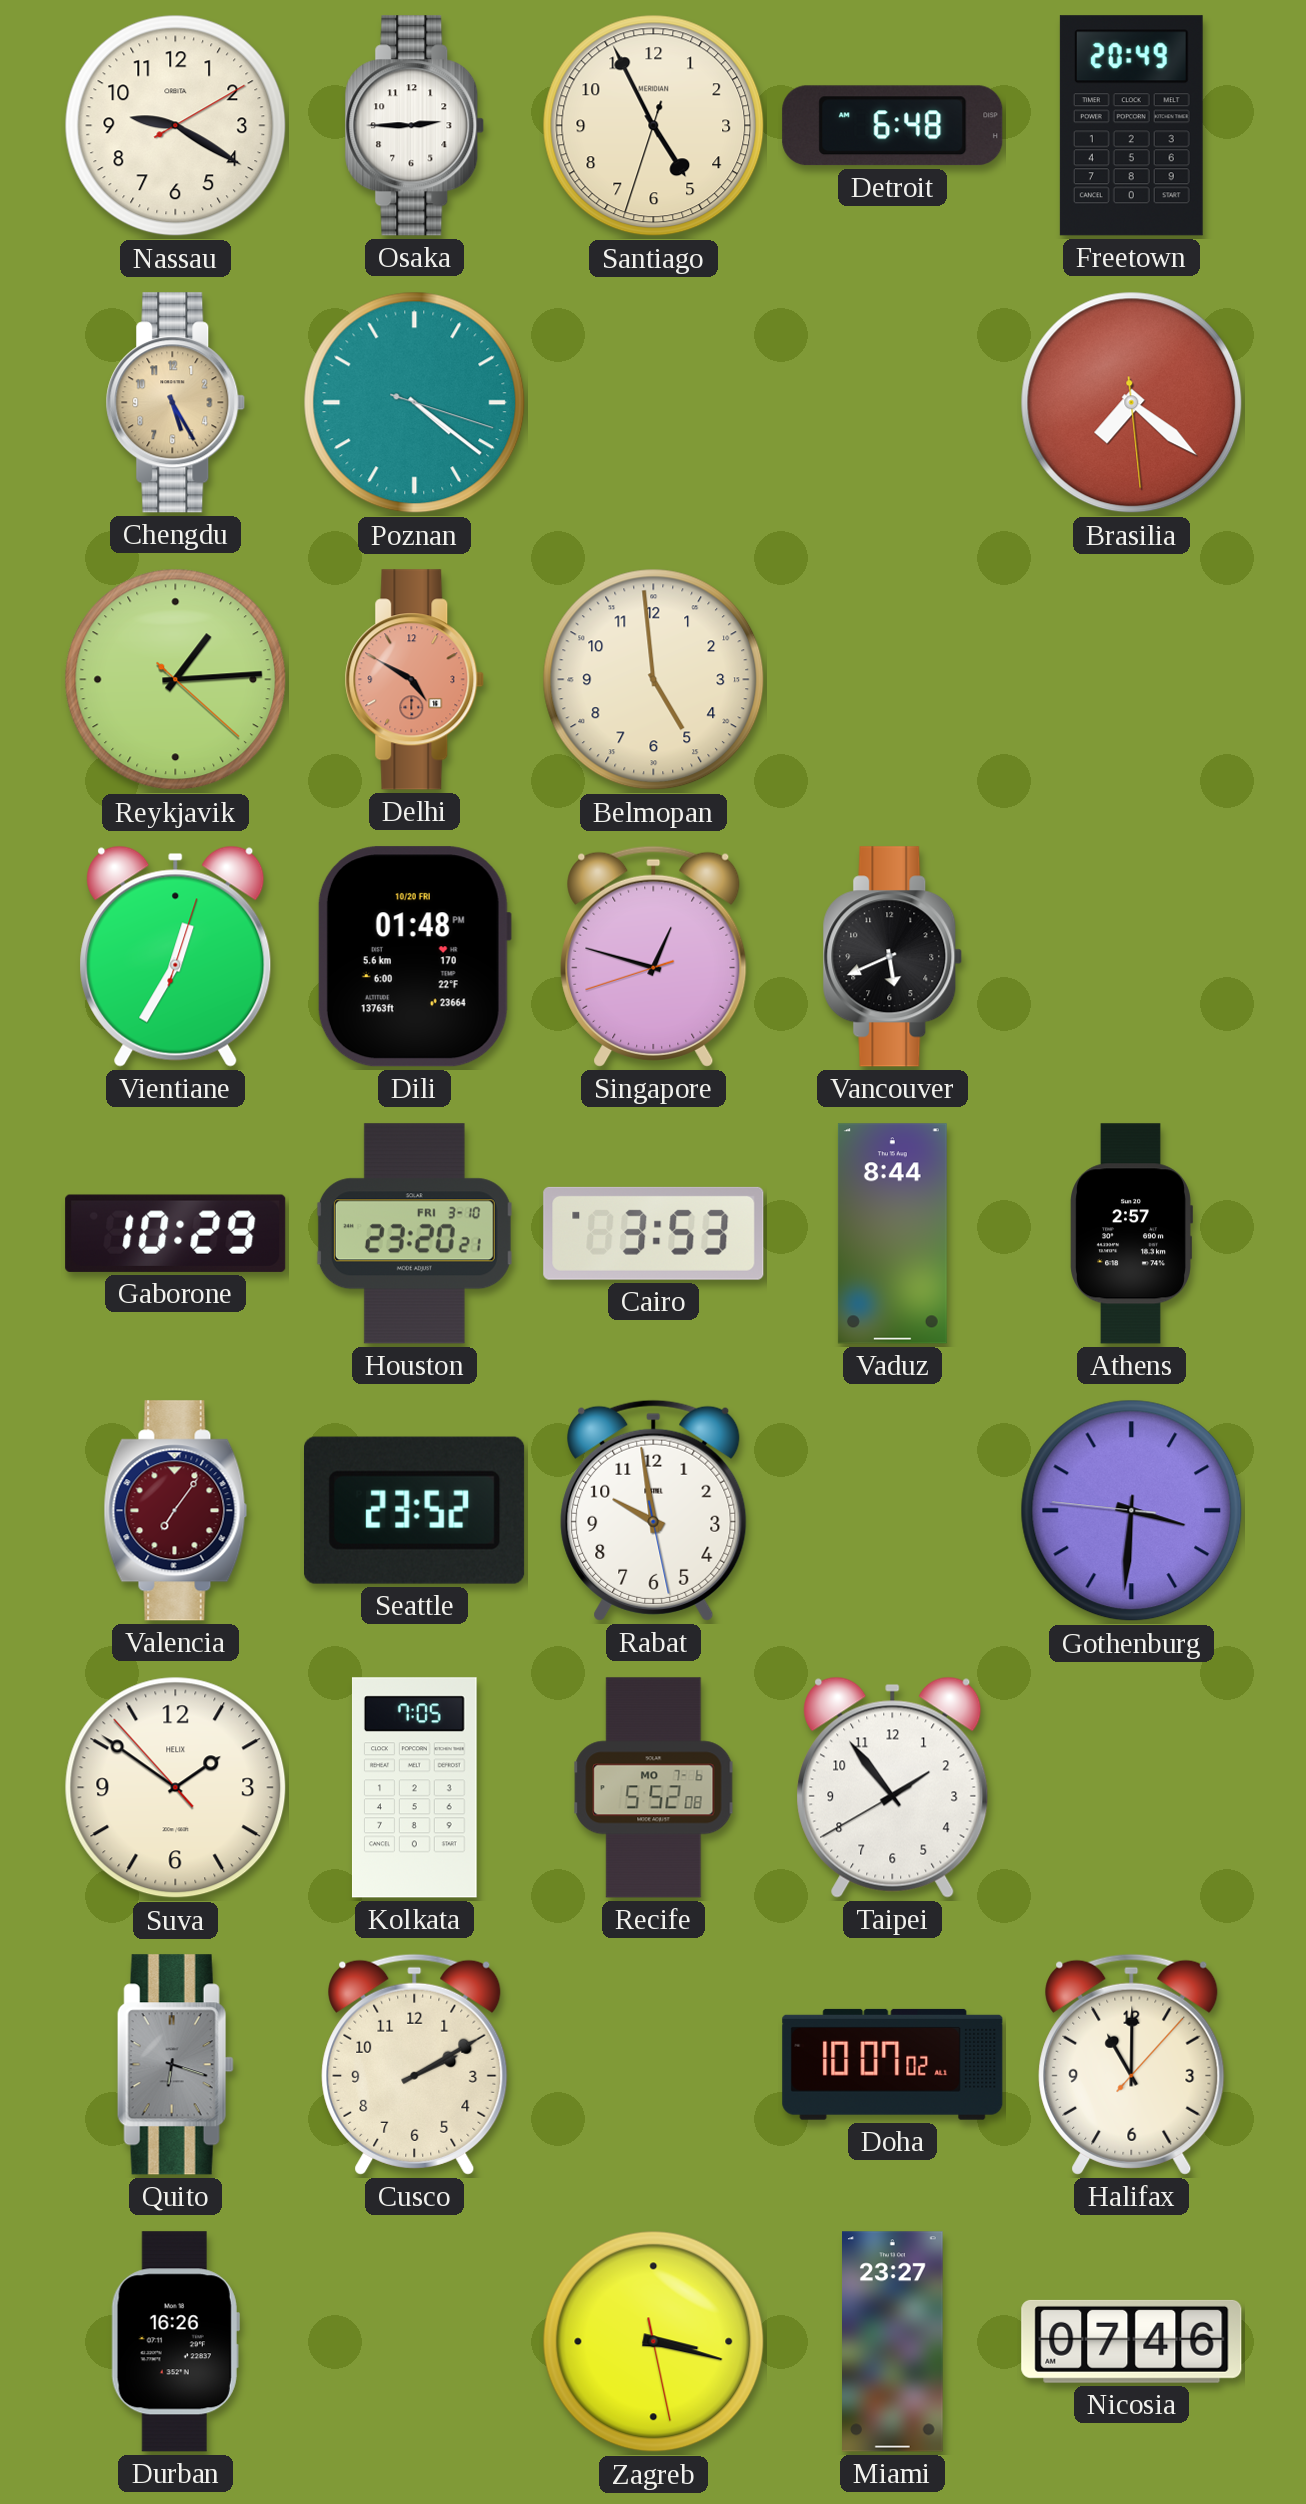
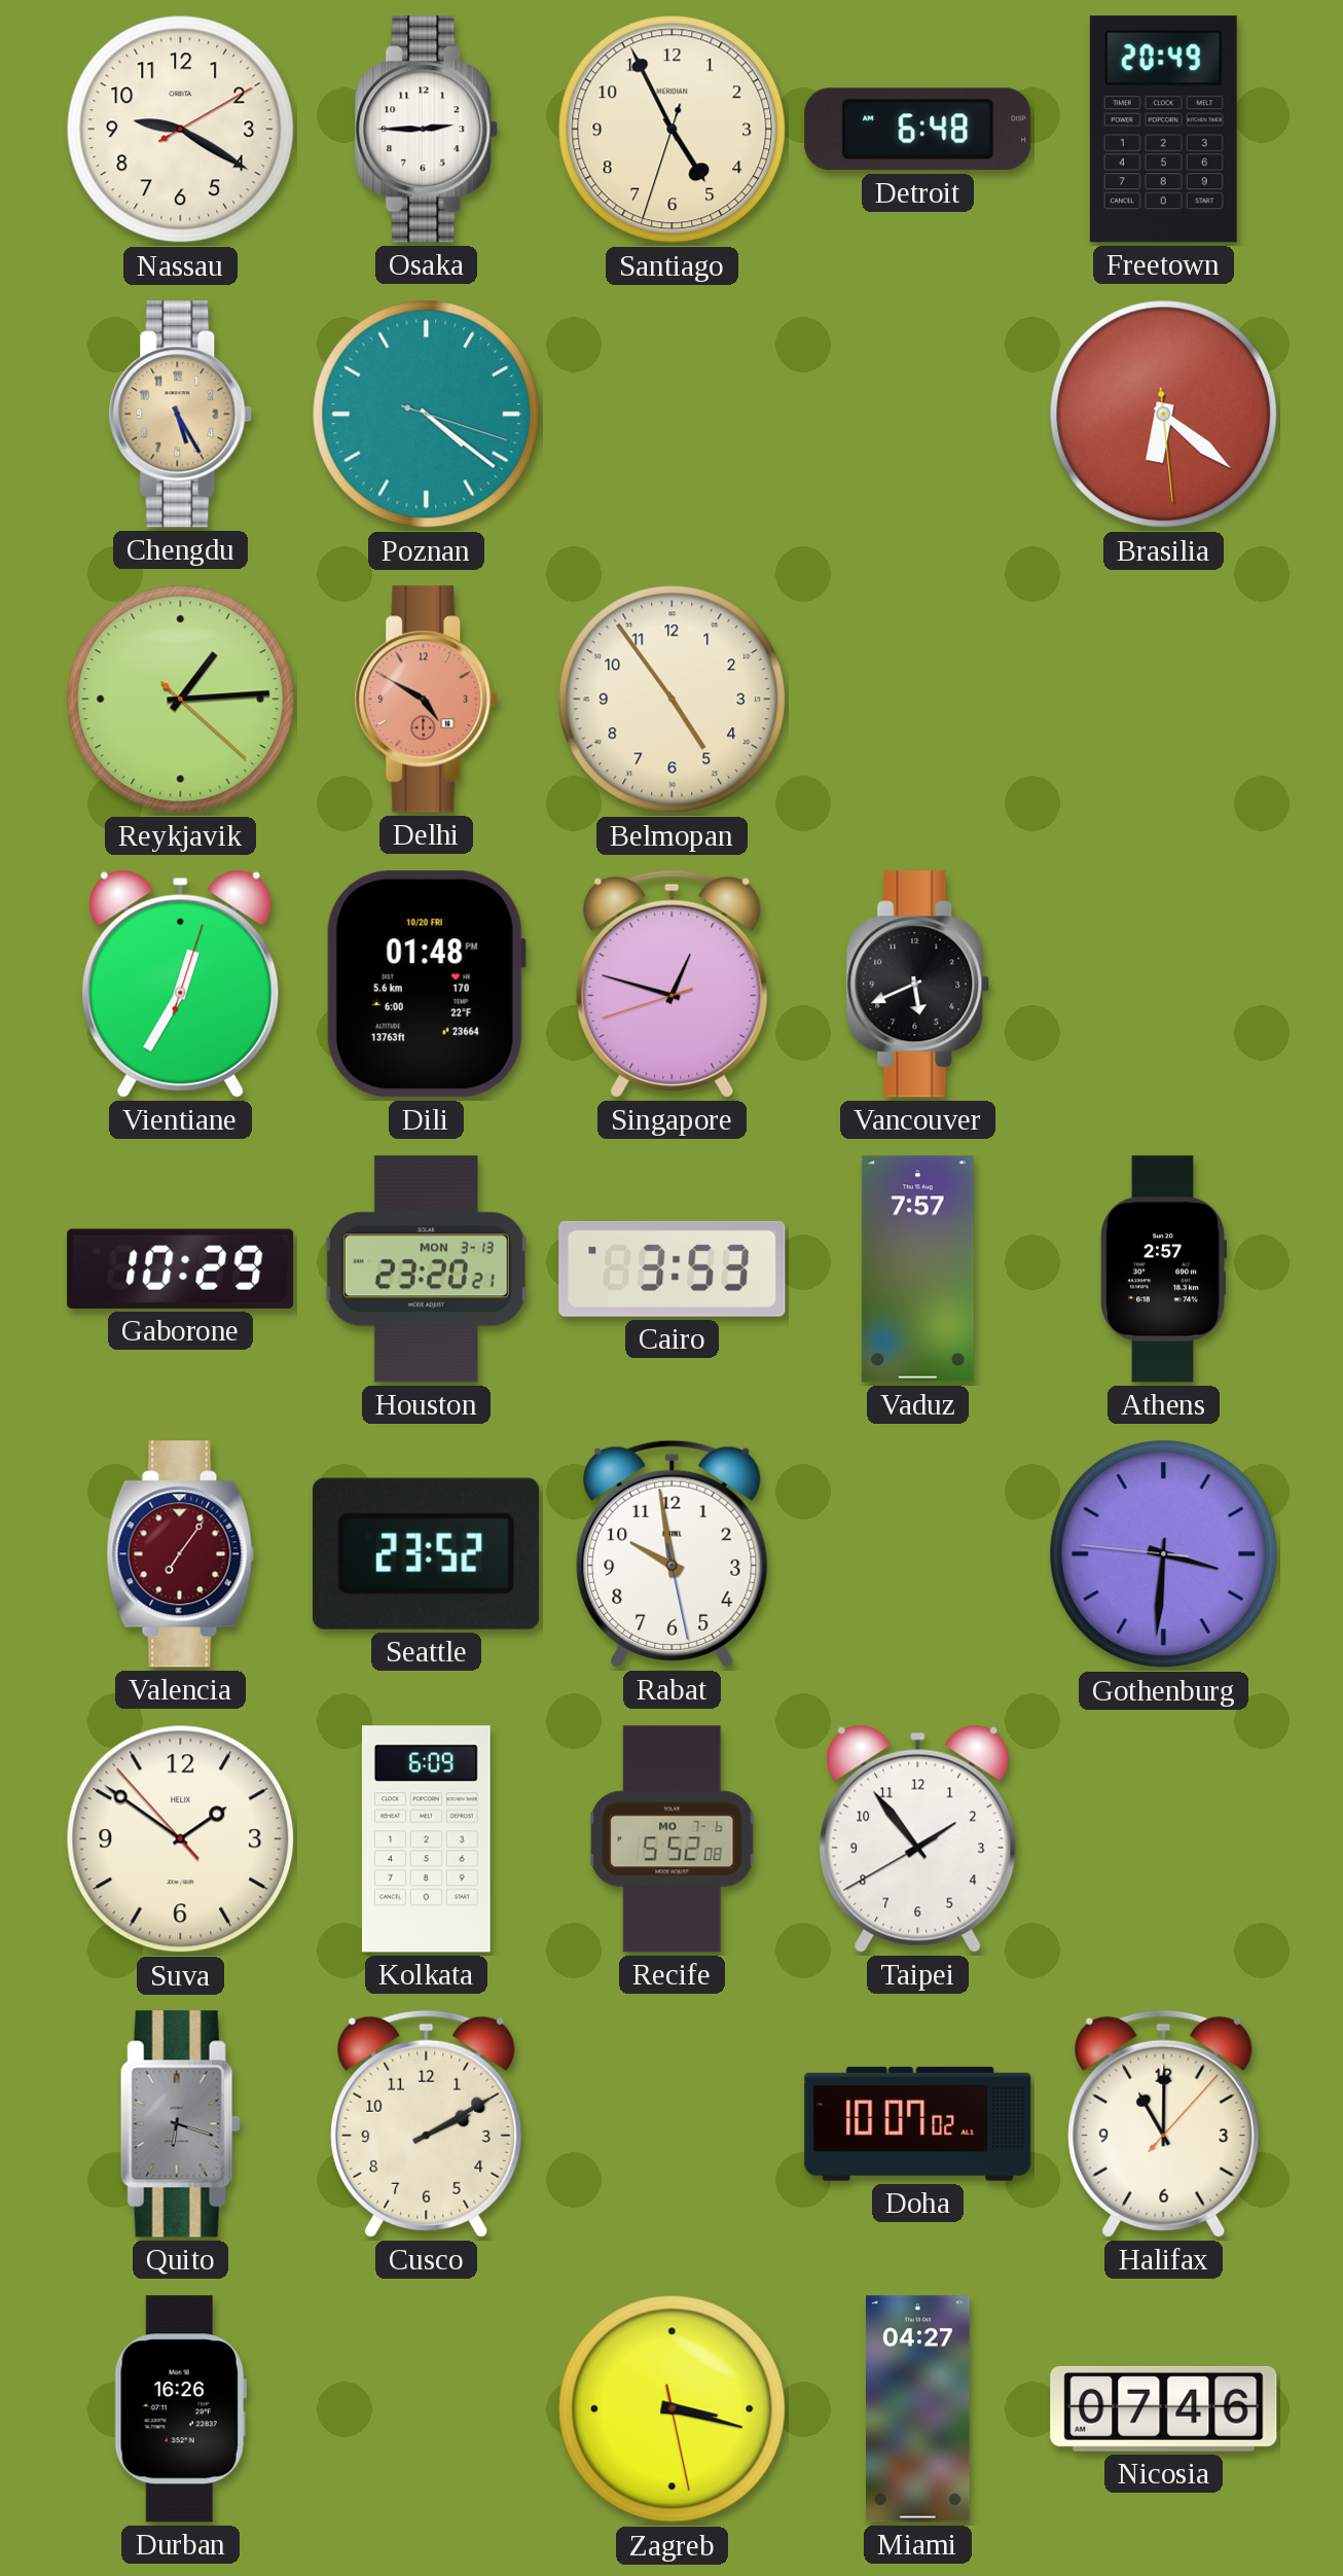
Brasilia: 7:21 -> 6:21 (1164, 415)
Belmopan: 4:59 -> 4:54 (673, 700)
Houston date: FRI 3-10 -> MON 3-13 (426, 1269)
Vaduz: 8:44 -> 7:57 (917, 1269)
Kolkata: 7:05 -> 6:09 (427, 1839)
Miami: 23:27 -> 04:27 (918, 2409)
